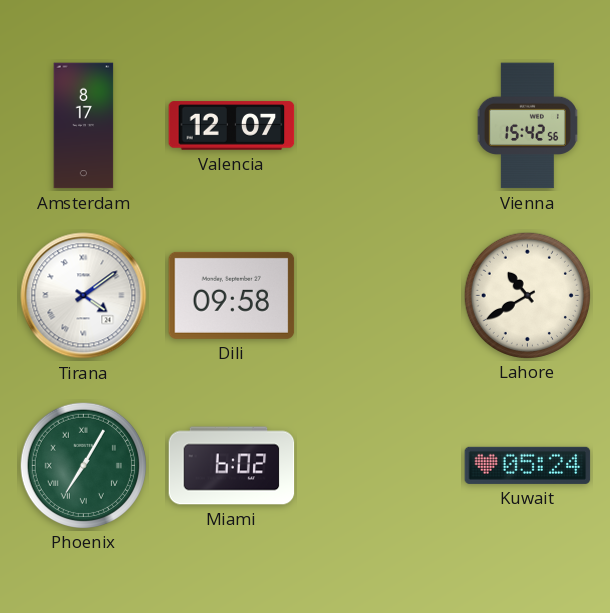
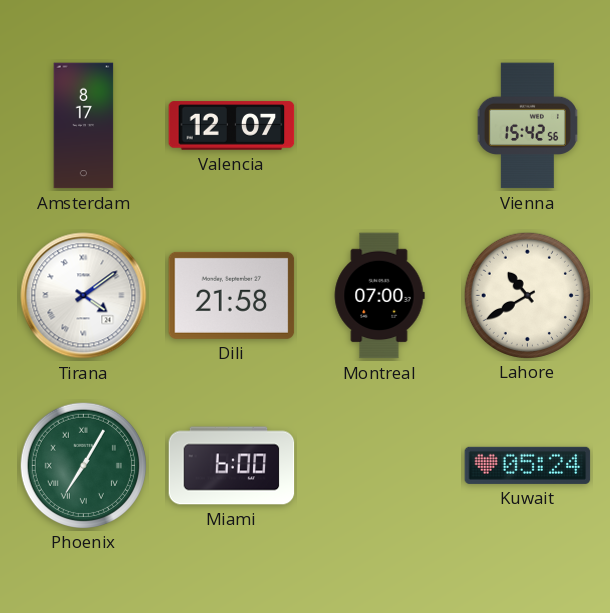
Dili: 09:58 -> 21:58 (232, 295)
Montreal: none -> 07:00 (379, 296)
Miami: 6:02 -> 6:00 (232, 466)
